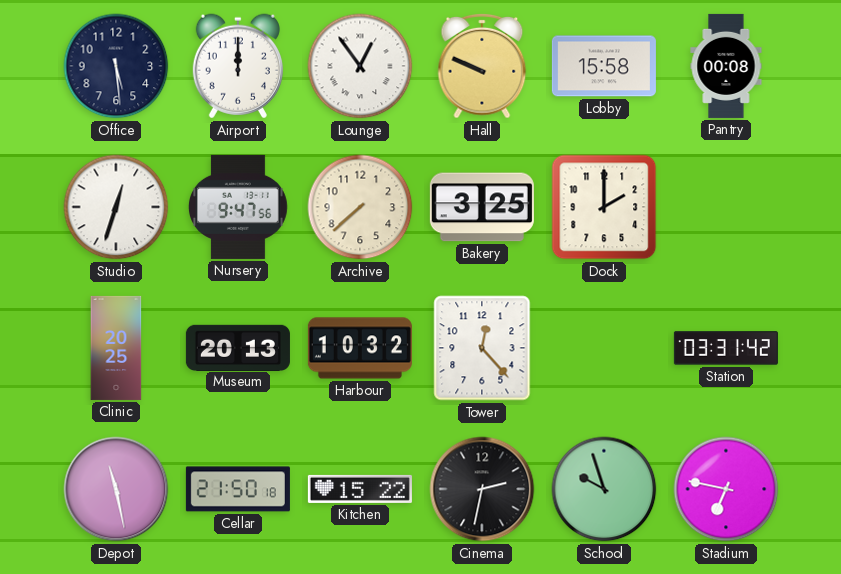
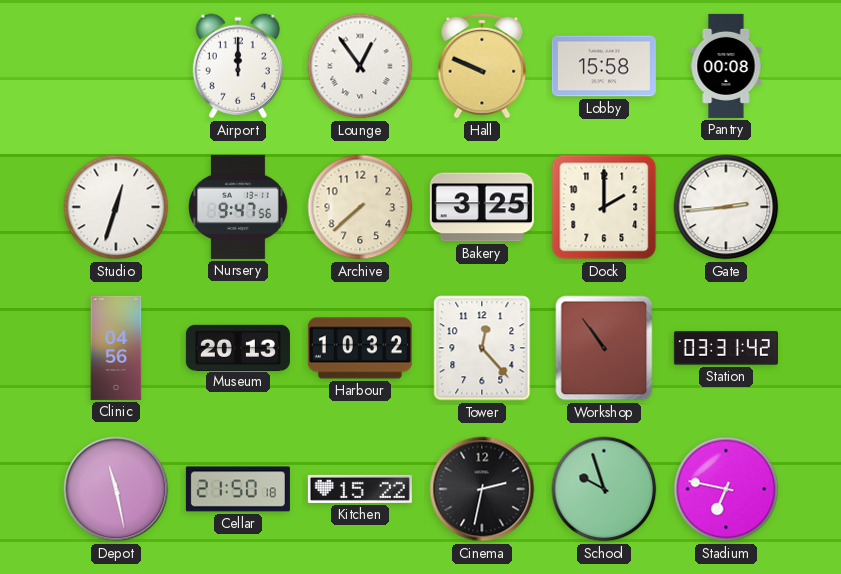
Office: 5:29 -> none (116, 66)
Gate: none -> 2:44 (726, 207)
Clinic: 20:25 -> 04:56 (116, 348)
Workshop: none -> 10:54 (604, 348)
